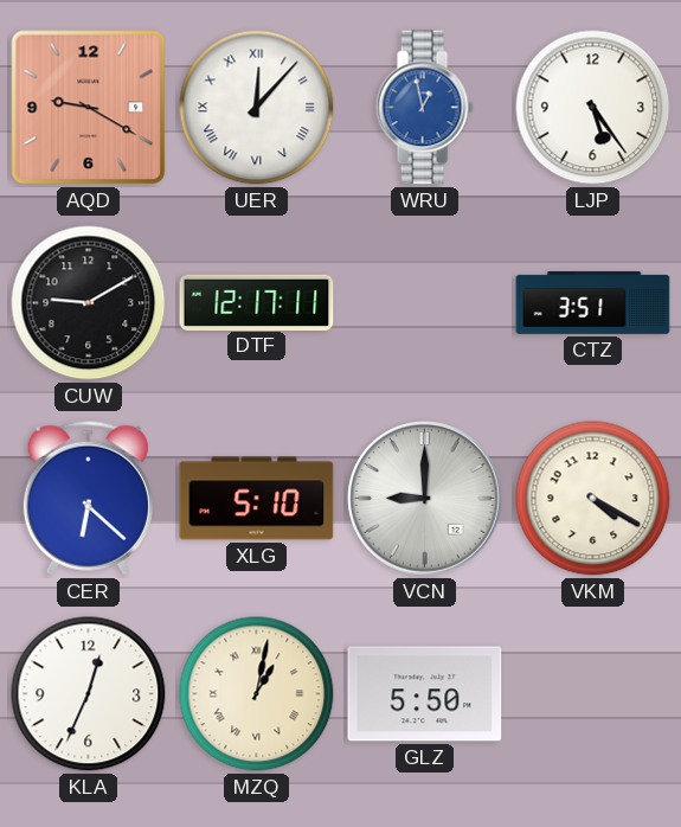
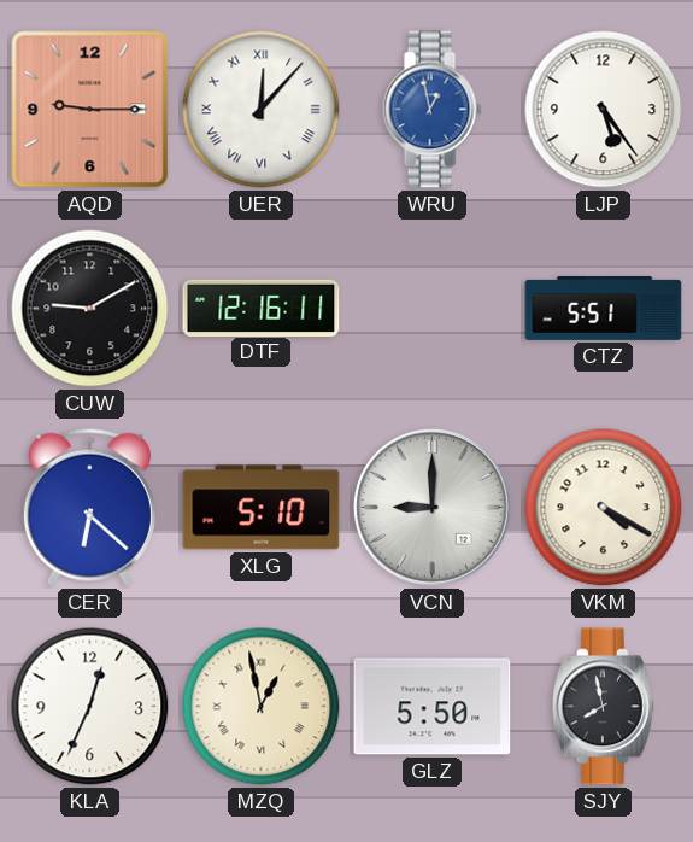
AQD: 9:20 -> 9:15 (90, 110)
DTF: 12:17 -> 12:16 (262, 308)
CTZ: 3:51 -> 5:51 (604, 308)
MZQ: 1:02 -> 12:58 (262, 707)
SJY: none -> 7:58 (603, 707)
